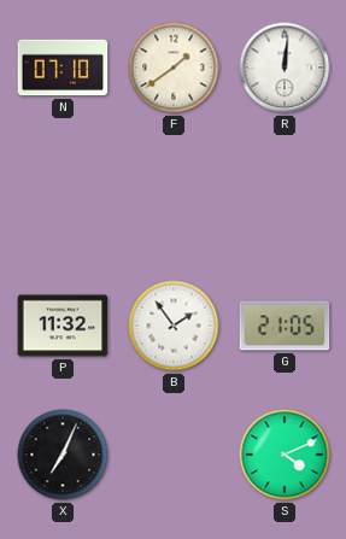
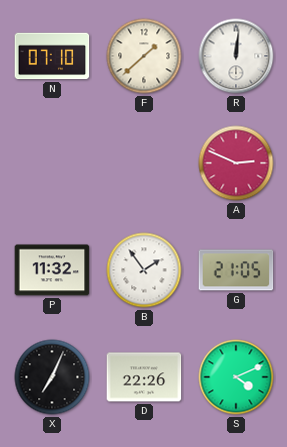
F: 1:39 -> 1:38 (144, 56)
A: none -> 2:49 (236, 163)
D: none -> 22:26 (144, 377)
